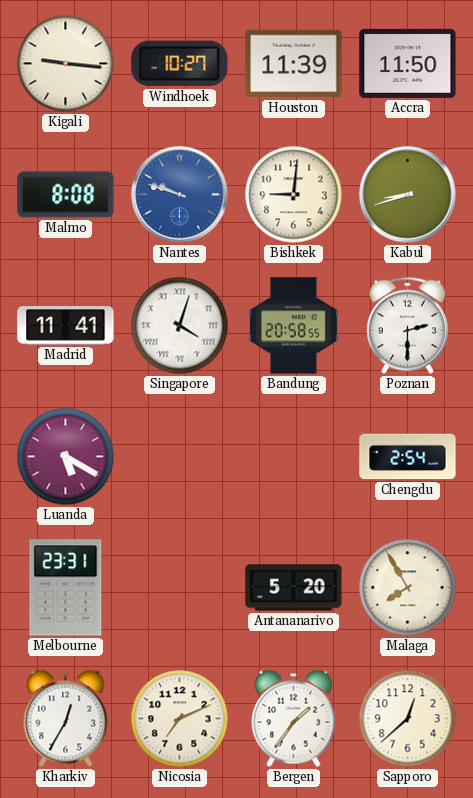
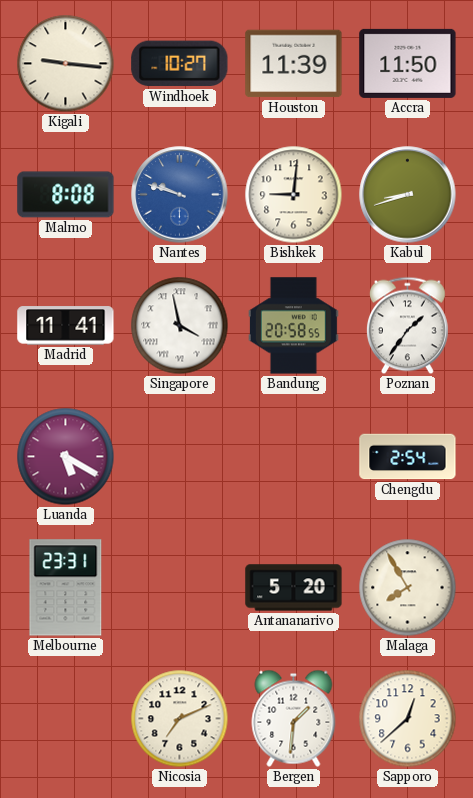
Singapore: 4:03 -> 3:58 (180, 326)
Poznan: 2:30 -> 1:36 (407, 326)
Kharkiv: 12:35 -> none (66, 718)
Bergen: 1:36 -> 1:31 (294, 718)
